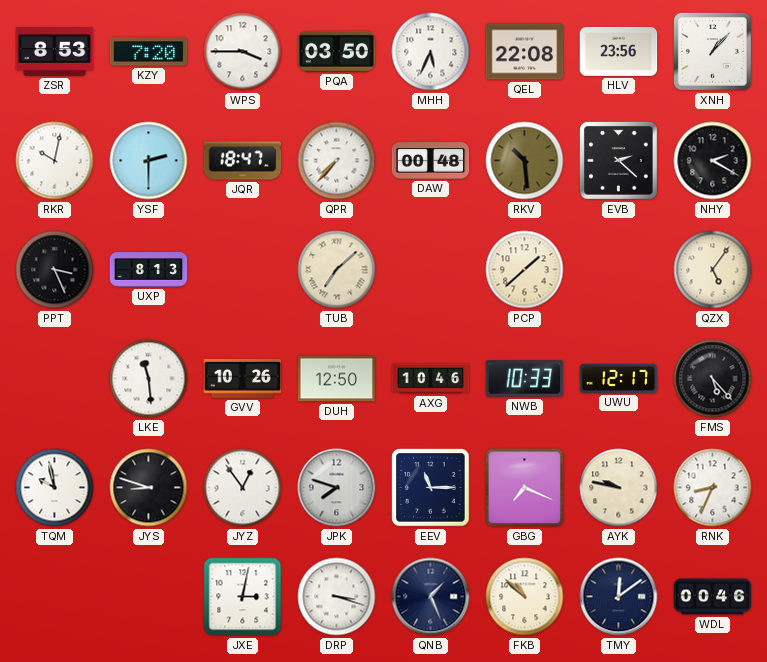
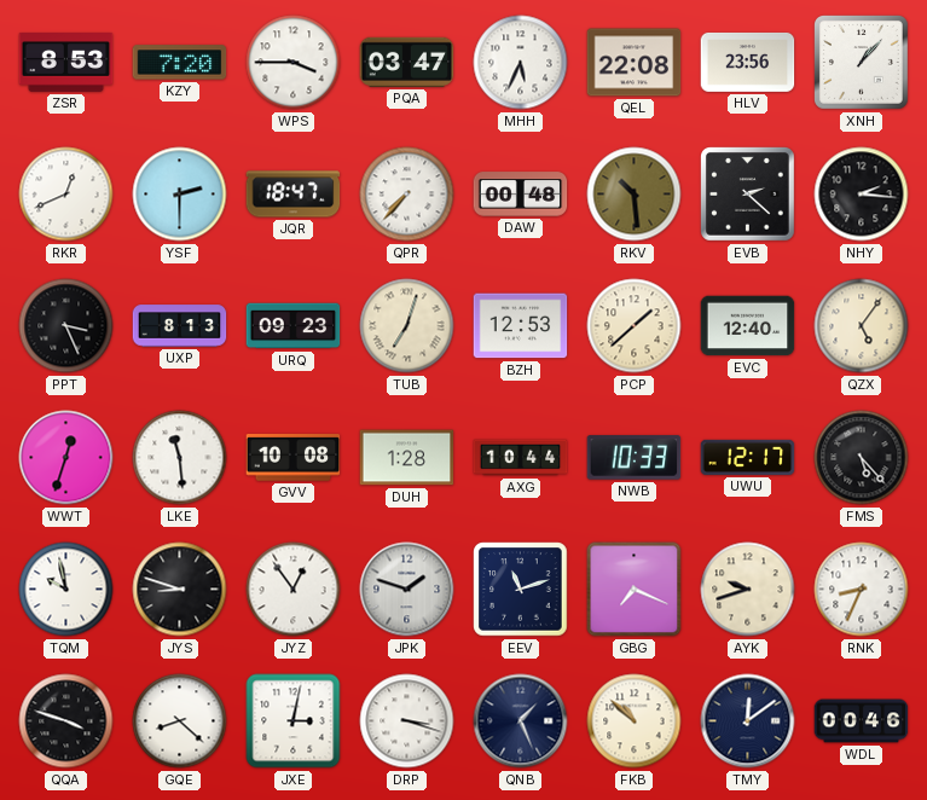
PQA: 03:50 -> 03:47 (407, 62)
RKR: 10:02 -> 12:41 (66, 195)
NHY: 2:20 -> 2:16 (862, 195)
URQ: none -> 09:23 (294, 326)
TUB: 7:08 -> 7:03 (407, 326)
BZH: none -> 12:53 (521, 326)
EVC: none -> 12:40 (748, 326)
WWT: none -> 12:33 (66, 458)
GVV: 10:26 -> 10:08 (294, 458)
DUH: 12:50 -> 1:28 (407, 458)
AXG: 10:46 -> 10:44 (521, 458)
JPK: 7:48 -> 1:48 (407, 590)
EEV: 11:15 -> 11:12 (521, 590)
AYK: 9:47 -> 9:42 (748, 590)
QQA: none -> 3:48 (66, 721)
GQE: none -> 8:22 (180, 721)
